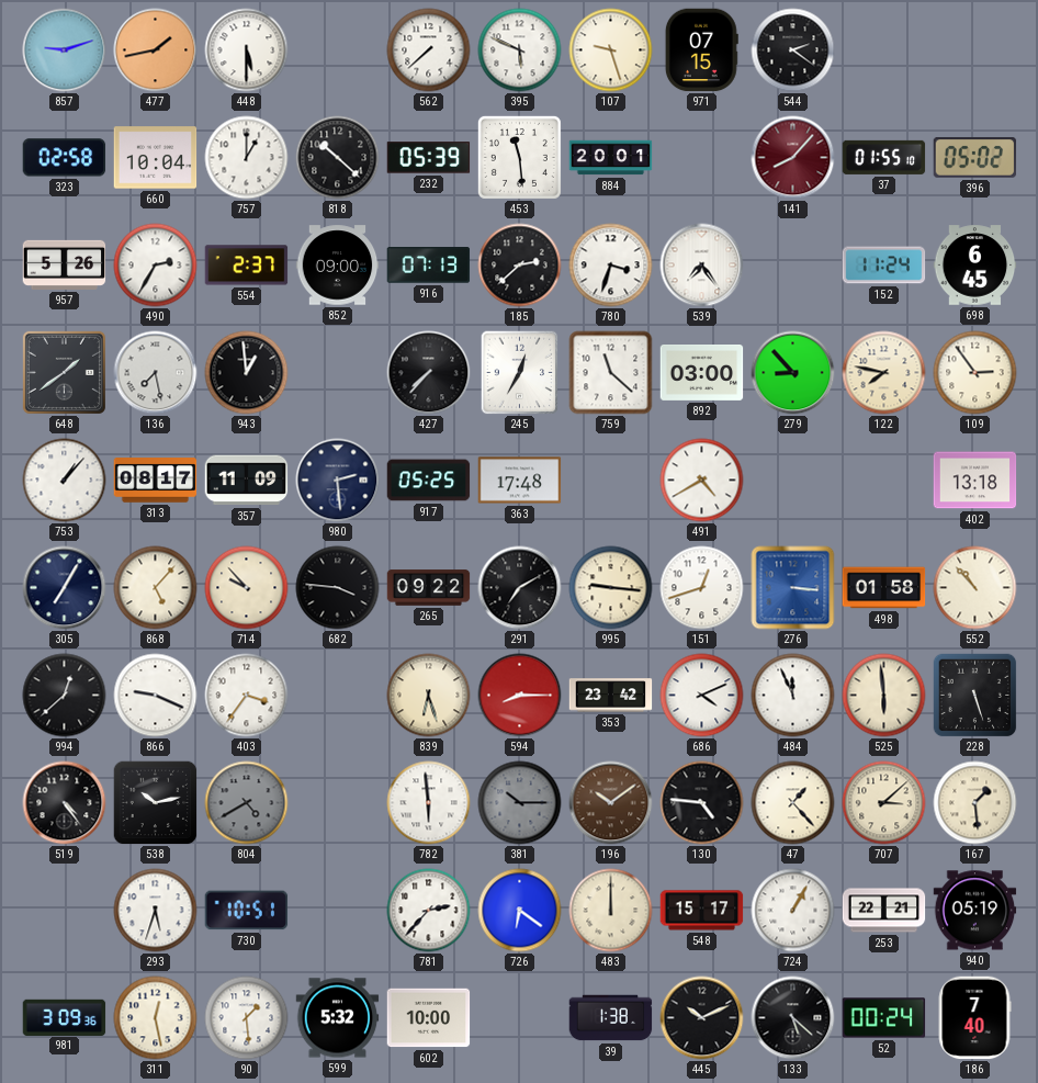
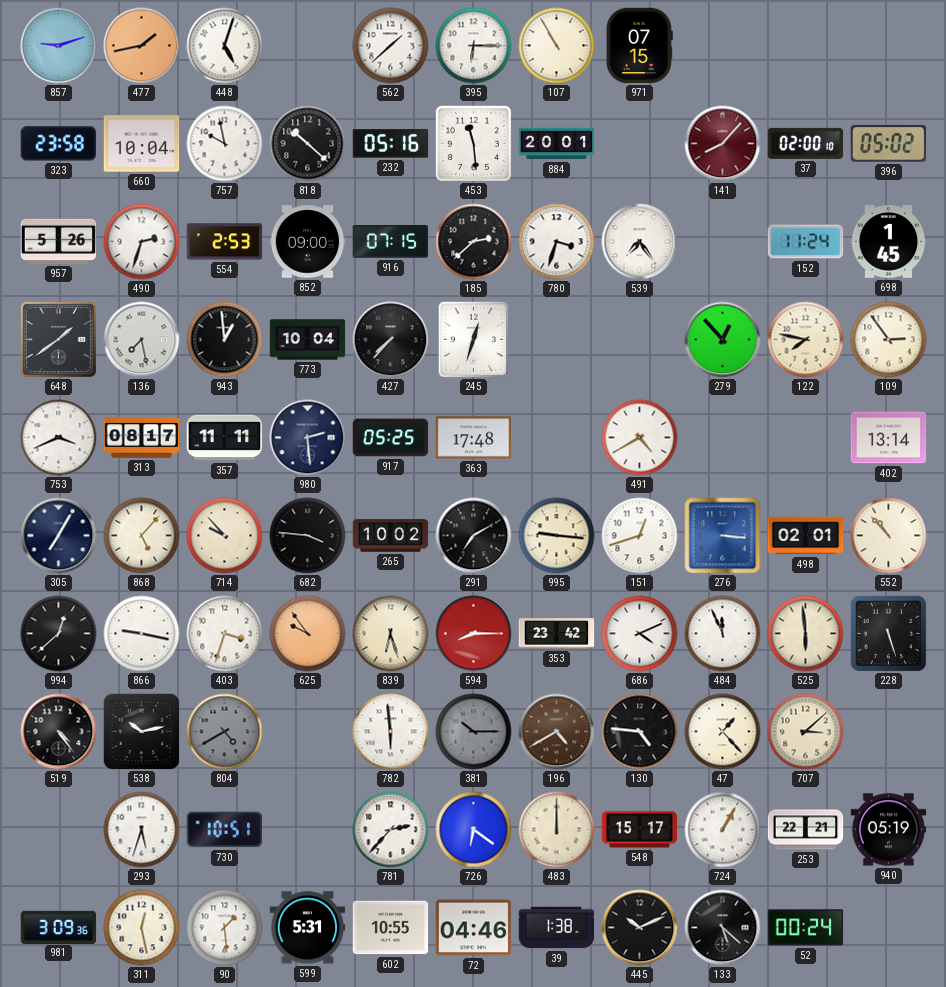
448: 5:30 -> 5:03 (225, 46)
562: 7:38 -> 1:38 (391, 46)
395: 5:49 -> 6:15 (474, 46)
107: 9:27 -> 10:55 (557, 46)
544: 2:21 -> none (793, 50)
323: 02:58 -> 23:58 (59, 144)
757: 1:00 -> 9:58 (225, 144)
232: 05:39 -> 05:16 (391, 144)
37: 01:55 -> 02:00 (806, 143)
490: 2:35 -> 2:33 (142, 242)
554: 2:37 -> 2:53 (225, 242)
916: 07:13 -> 07:15 (391, 242)
698: 6:45 -> 1:45 (889, 242)
773: none -> 10:04 (308, 340)
245: 12:35 -> 12:33 (474, 340)
759: 11:22 -> none (611, 373)
892: 03:00 -> none (702, 373)
279: 8:53 -> 12:53 (723, 340)
753: 1:07 -> 3:41 (59, 438)
357: 11:09 -> 11:11 (225, 438)
402: 13:18 -> 13:14 (889, 438)
265: 09:22 -> 10:02 (391, 536)
498: 01:58 -> 02:01 (806, 536)
866: 9:19 -> 9:17 (142, 634)
403: 3:36 -> 3:33 (225, 634)
625: none -> 9:54 (308, 634)
196: 10:09 -> 4:40 (557, 732)
167: 1:29 -> none (975, 803)
599: 5:32 -> 5:31 (308, 928)
602: 10:00 -> 10:55 (391, 928)
72: none -> 04:46 (474, 928)
186: 7:40 -> none (974, 1018)
